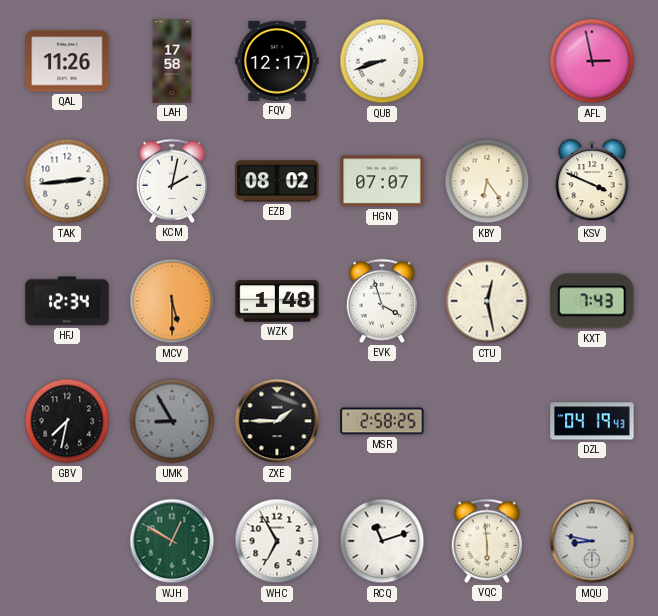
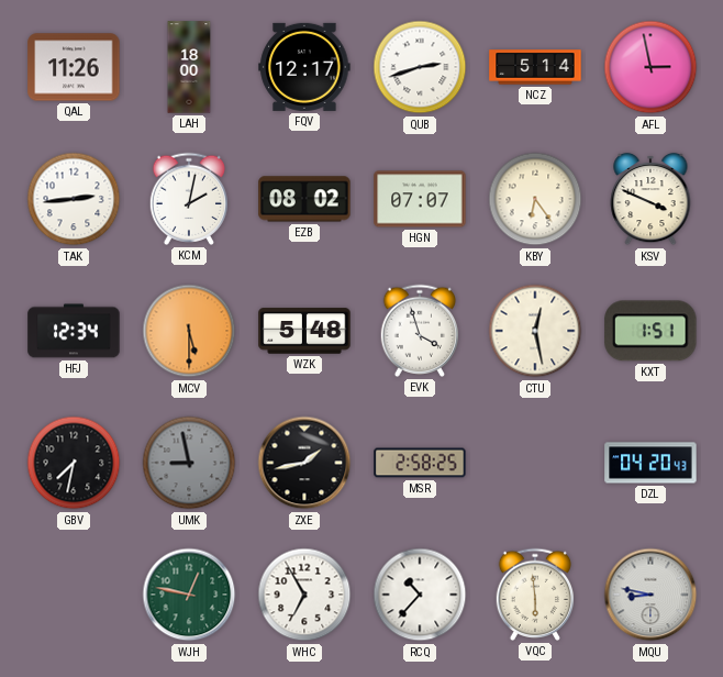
LAH: 17:58 -> 18:00 (189, 67)
QUB: 8:42 -> 2:42 (420, 67)
NCZ: none -> 5:14 (535, 67)
WZK: 1:48 -> 5:48 (304, 331)
KXT: 7:43 -> 1:51 (650, 331)
UMK: 8:55 -> 8:58 (189, 463)
ZXE: 1:45 -> 1:43 (304, 463)
DZL: 04:19 -> 04:20 (650, 463)
WJH: 12:50 -> 12:47 (189, 595)
RCQ: 11:12 -> 10:37 (420, 595)
